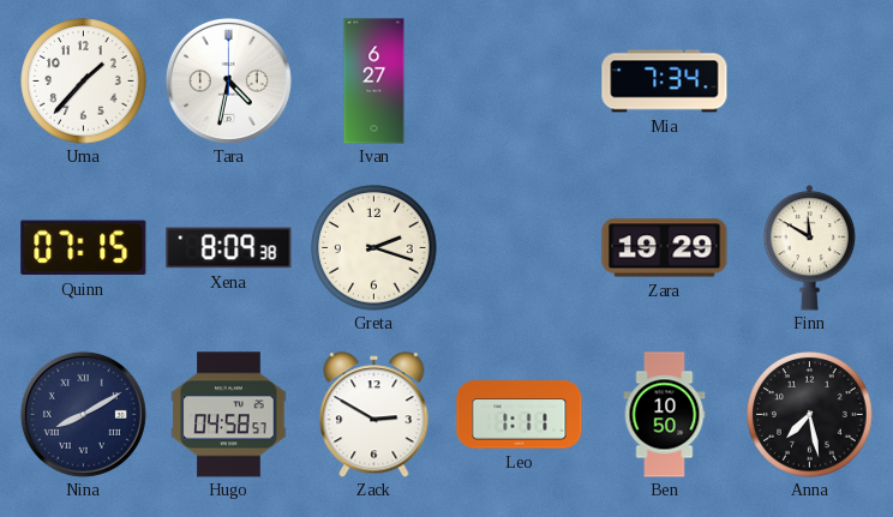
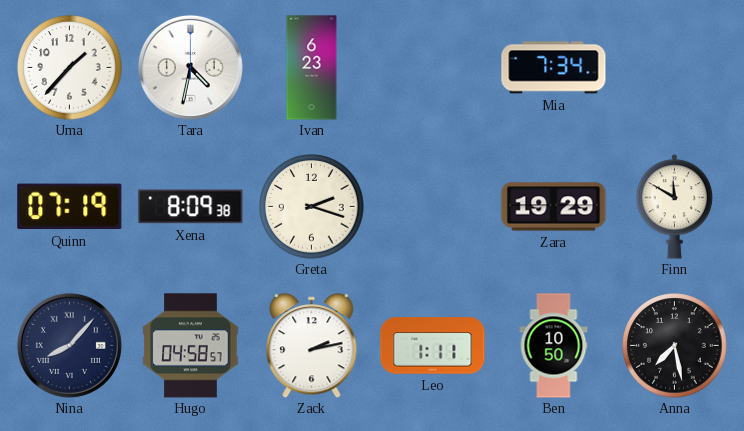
Ivan: 6:27 -> 6:23 (312, 68)
Quinn: 07:15 -> 07:19 (70, 207)
Nina: 8:10 -> 8:07 (69, 345)
Zack: 2:50 -> 2:13 (312, 346)
